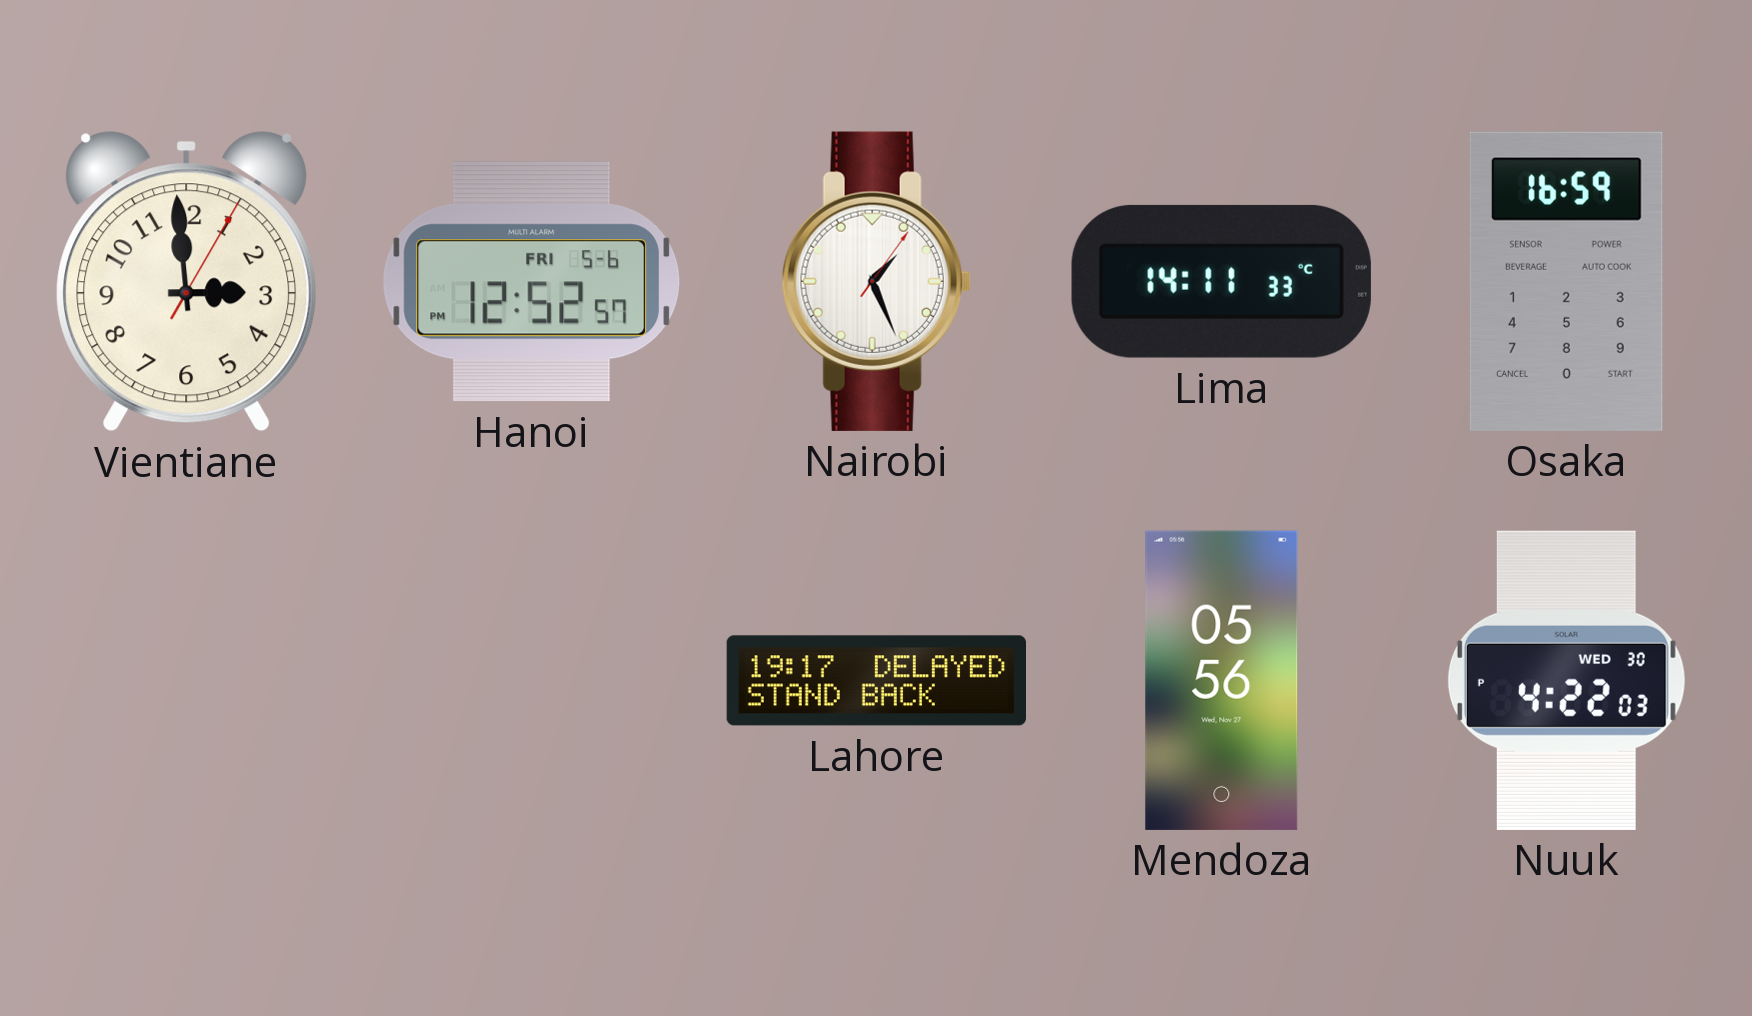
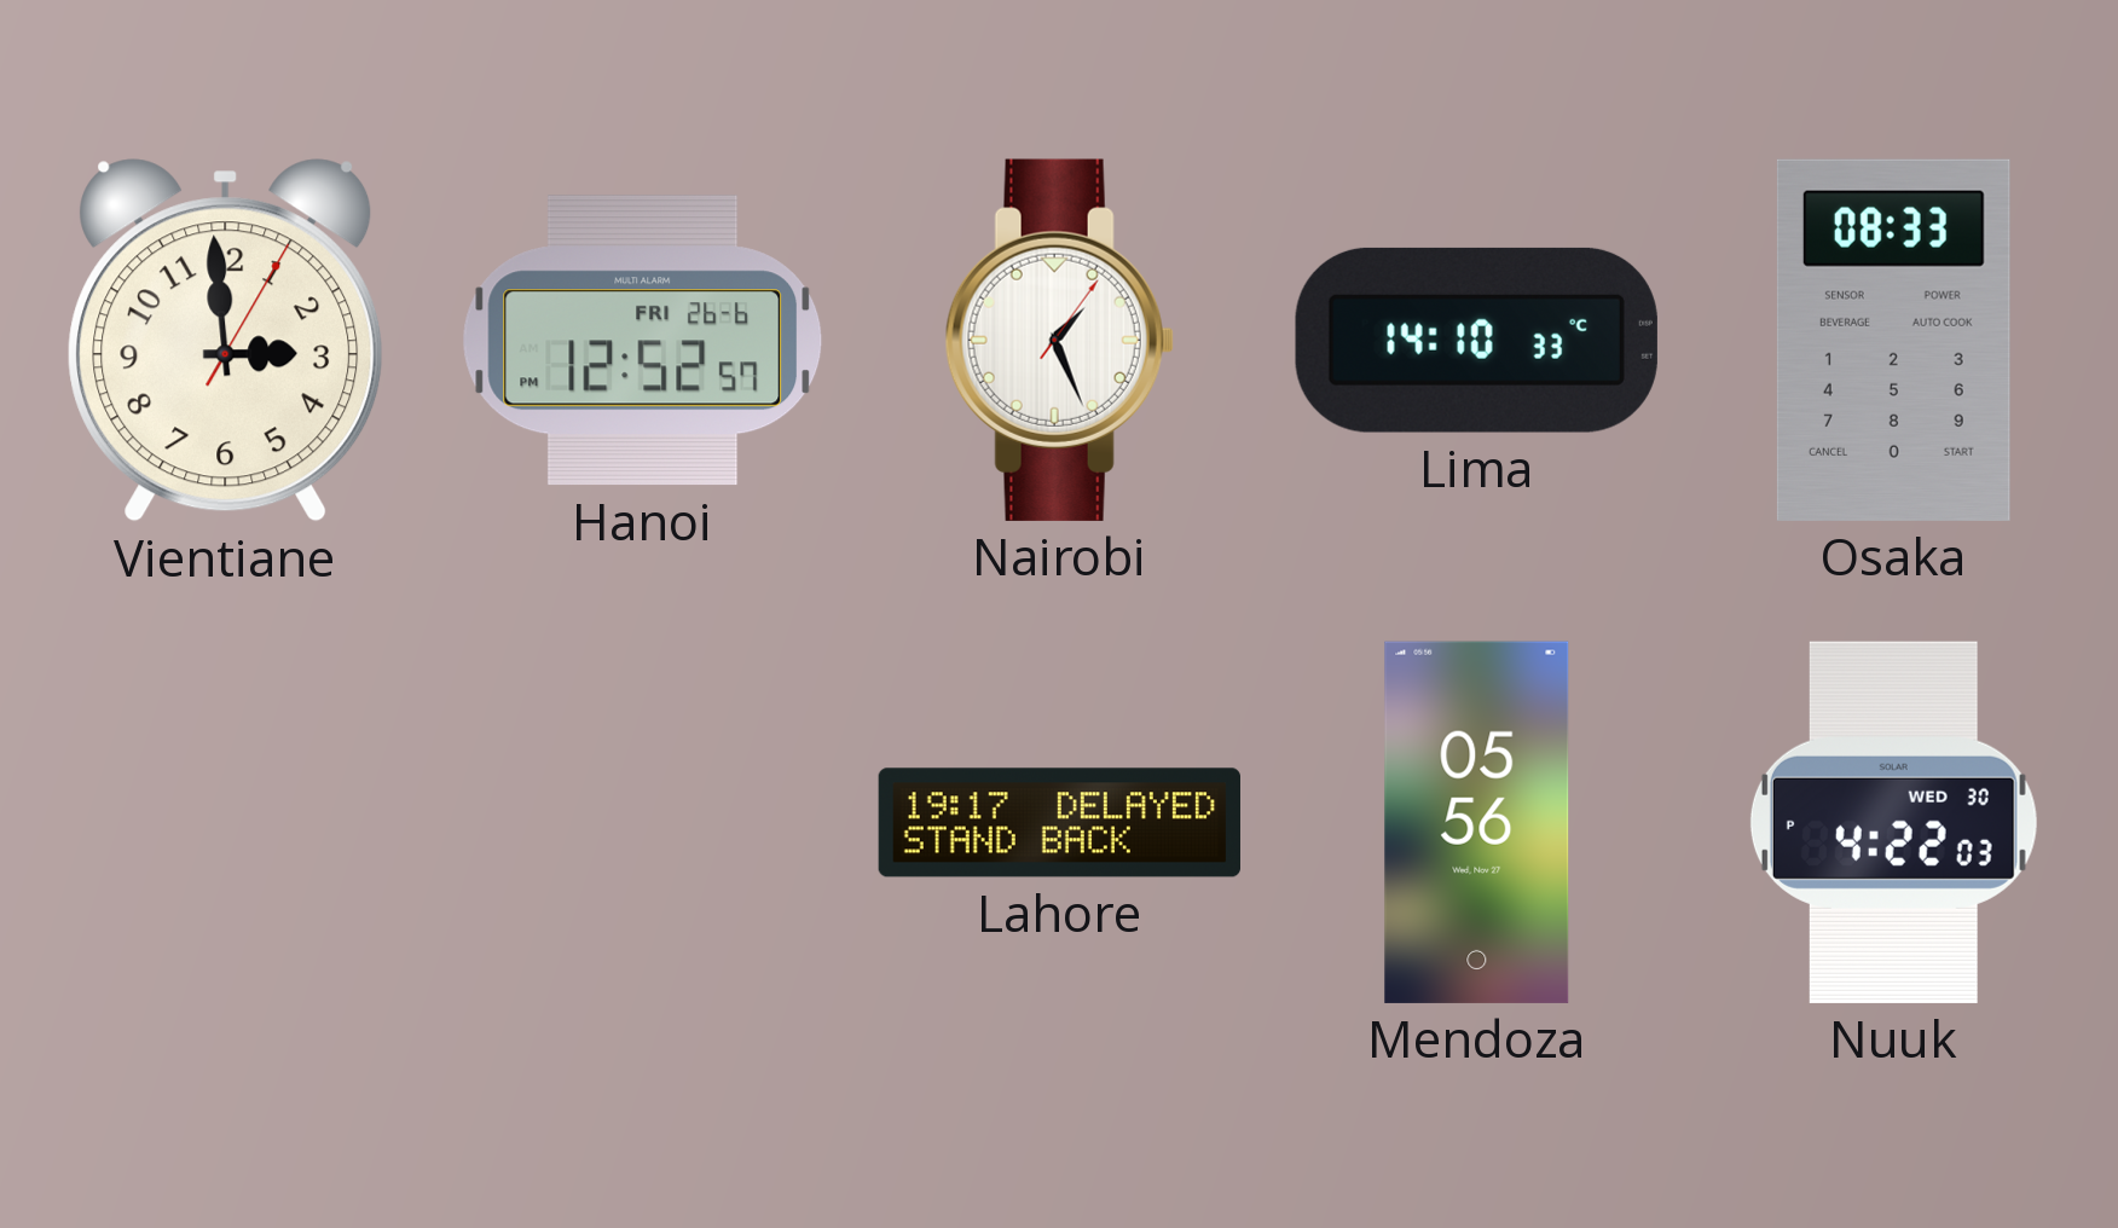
Hanoi date: FRI 5-6 -> FRI 26-6 (643, 341)
Lima: 14:11 -> 14:10 (1476, 340)
Osaka: 16:59 -> 08:33 (1893, 340)
